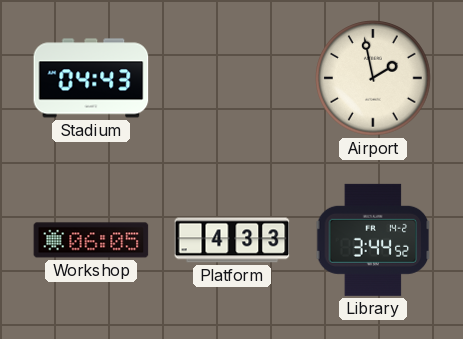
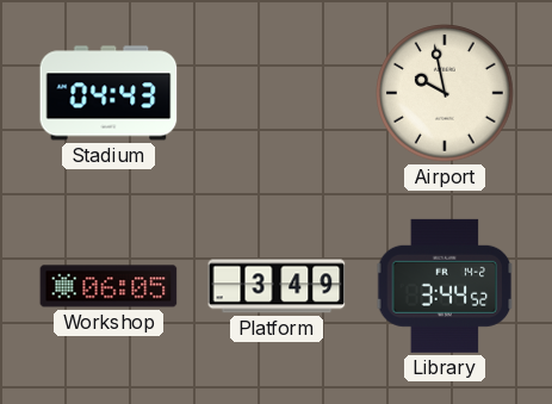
Airport: 1:58 -> 9:58 (445, 93)
Platform: 4:33 -> 3:49 (277, 286)
